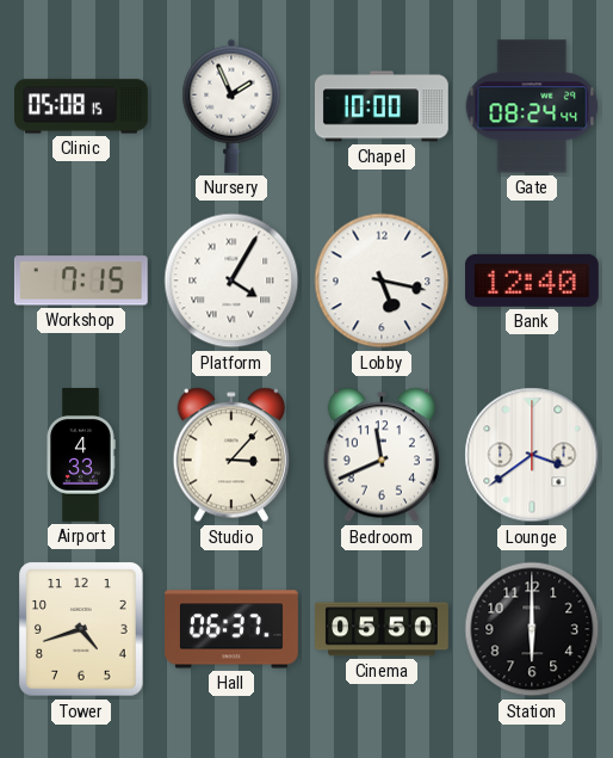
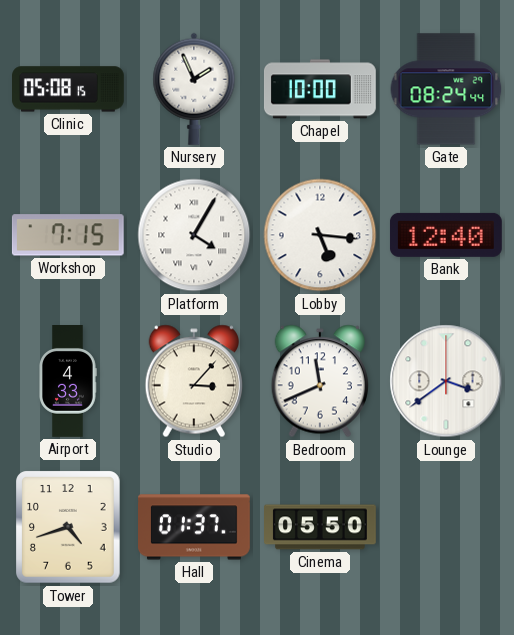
Lobby: 5:17 -> 5:16 (320, 235)
Hall: 06:37 -> 01:37 (195, 527)
Station: 6:00 -> none (532, 629)
